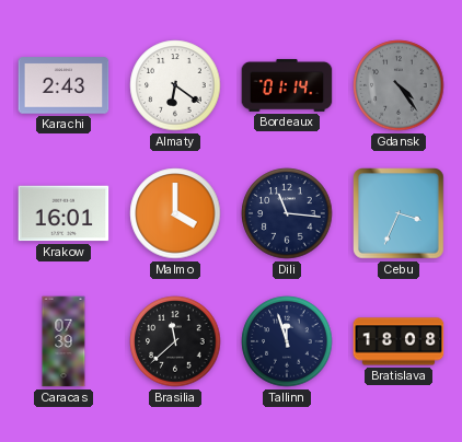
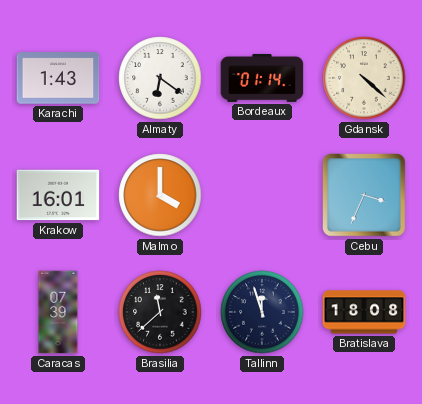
Karachi: 2:43 -> 1:43 (58, 78)
Gdansk: 4:24 -> 4:22 (364, 78)
Gdansk dial: grey -> cream (364, 78)
Dili: 11:16 -> none (287, 213)
